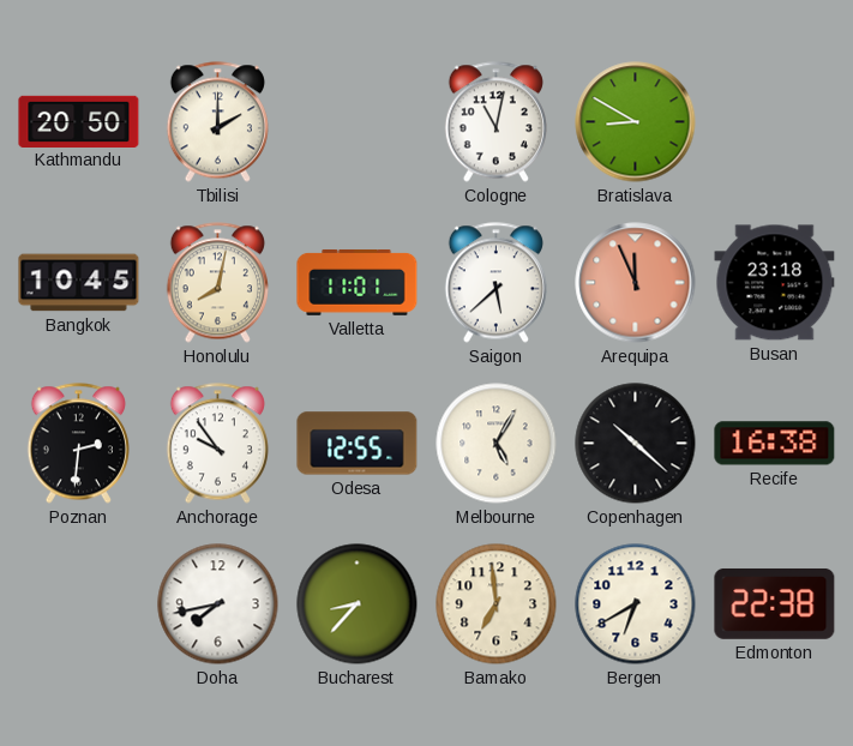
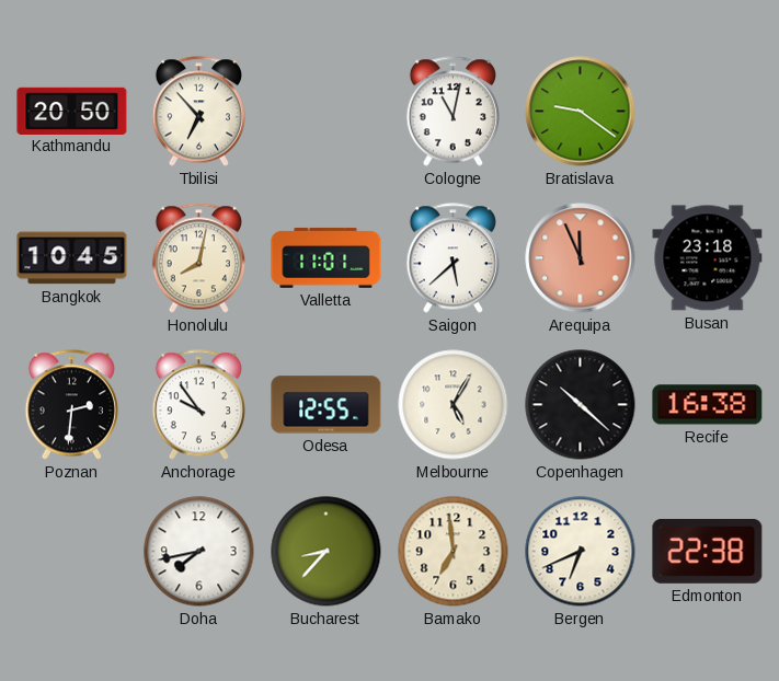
Tbilisi: 2:00 -> 6:53 (198, 112)
Bratislava: 8:50 -> 9:21 (581, 112)
Bergen: 6:40 -> 6:41 (581, 552)
